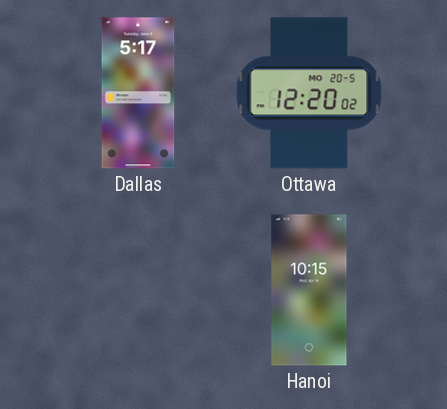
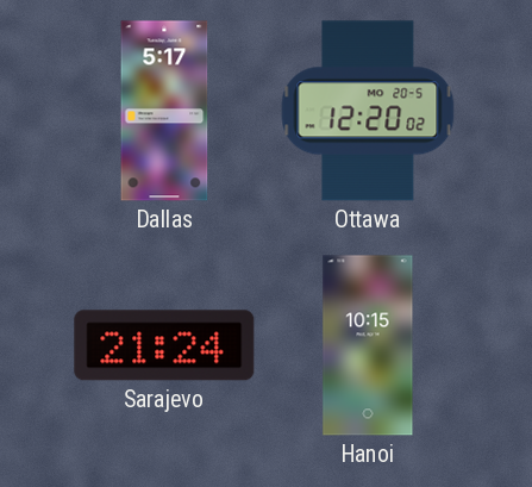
Sarajevo: none -> 21:24 (164, 345)
